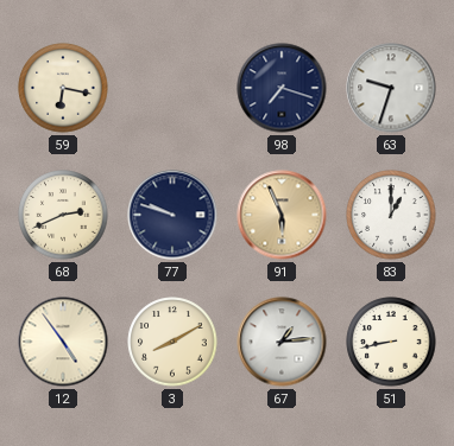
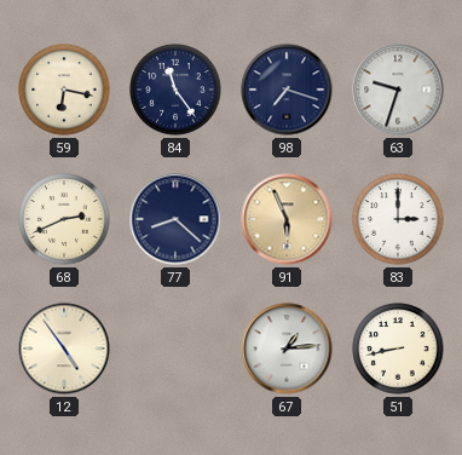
84: none -> 11:24 (175, 90)
77: 9:48 -> 8:22 (175, 219)
83: 1:00 -> 3:00 (398, 219)
3: 8:10 -> none (172, 342)
